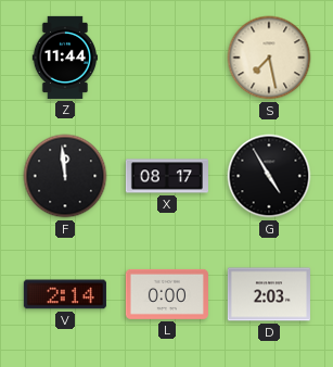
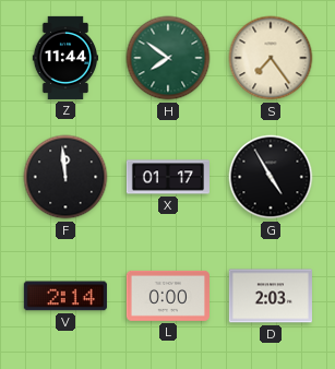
H: none -> 7:51 (168, 58)
S: 7:28 -> 7:24 (271, 58)
X: 08:17 -> 01:17 (168, 177)
